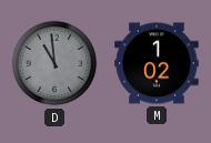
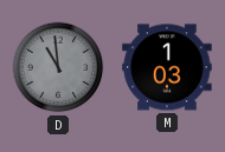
M: 1:02 -> 1:03 (167, 67)
